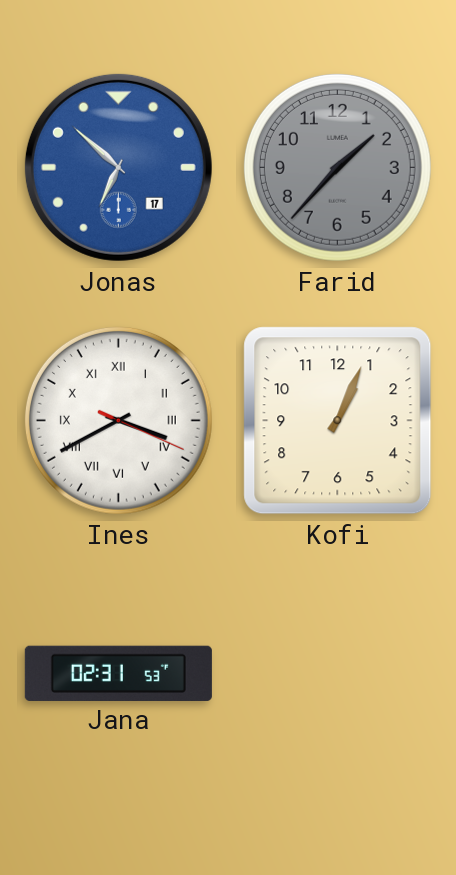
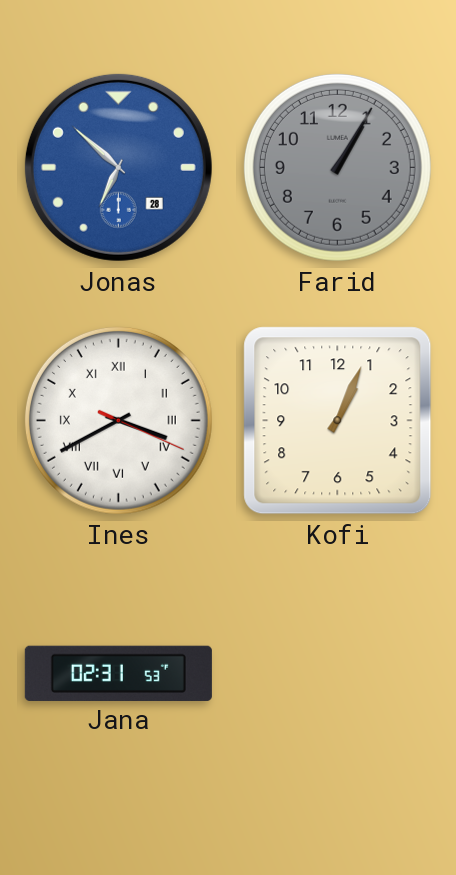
Jonas date: 17 -> 28 (118, 167)
Farid: 1:37 -> 1:05 (337, 167)
